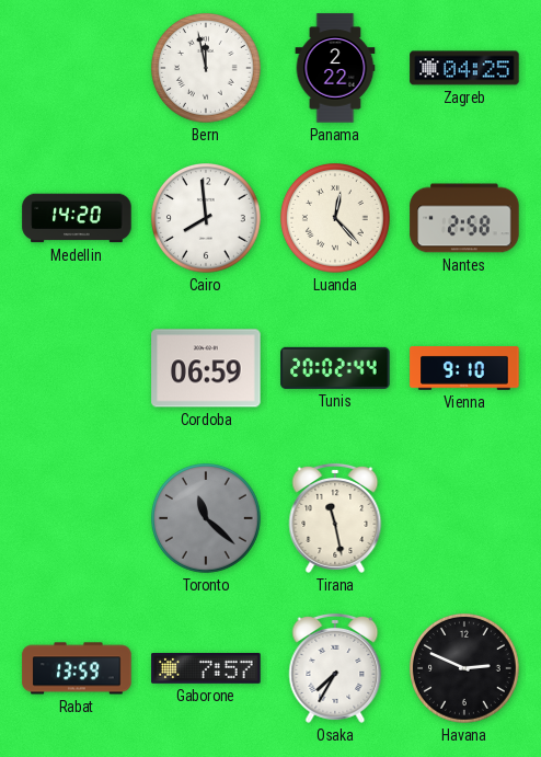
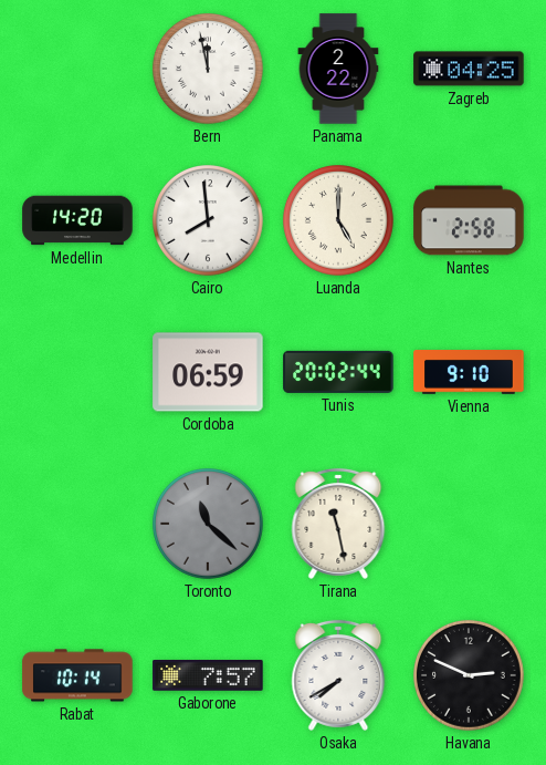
Luanda: 12:23 -> 5:00 (339, 221)
Rabat: 13:59 -> 10:14 (77, 675)
Osaka: 7:35 -> 7:40 (338, 675)
